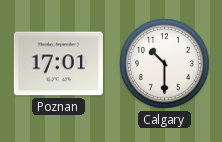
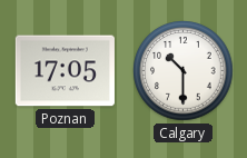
Poznan: 17:01 -> 17:05 (65, 71)
